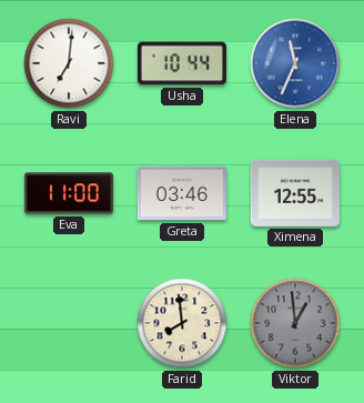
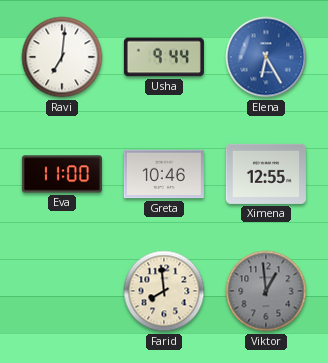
Usha: 10:44 -> 9:44 (164, 57)
Elena: 11:34 -> 6:25 (266, 57)
Greta: 03:46 -> 10:46 (164, 174)
